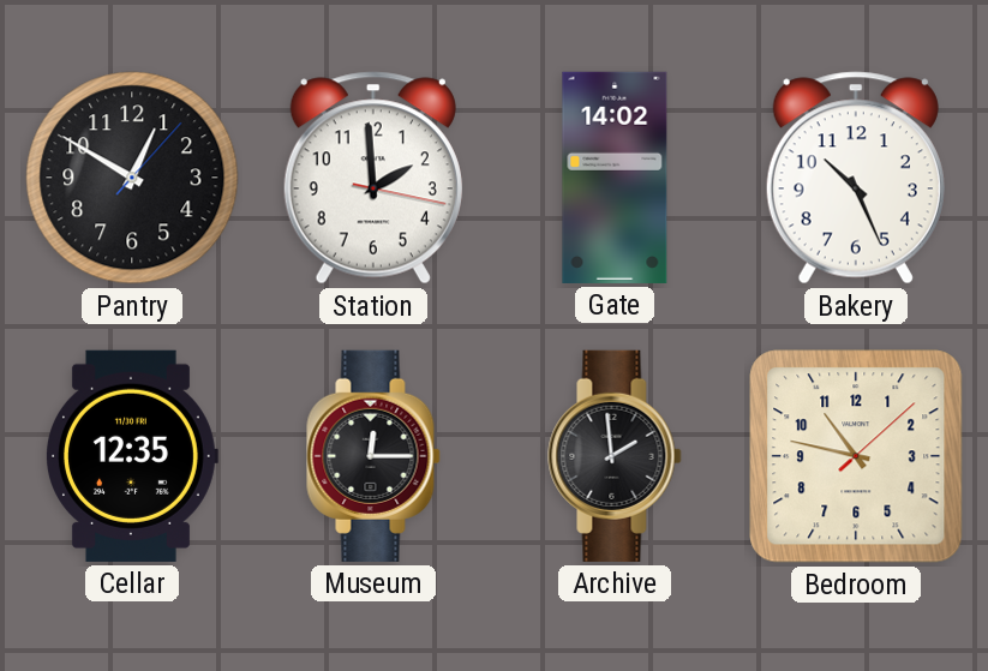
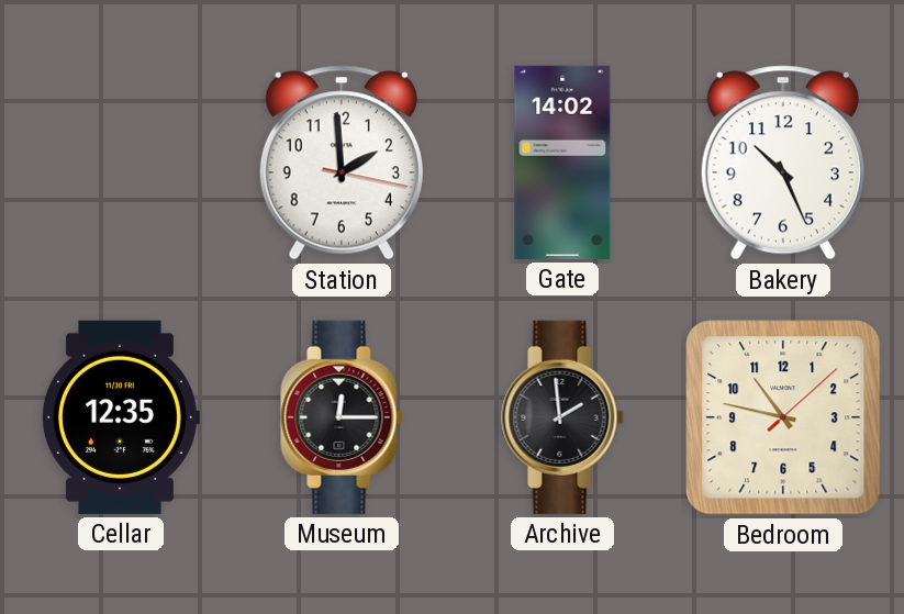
Pantry: 12:50 -> none (132, 178)
